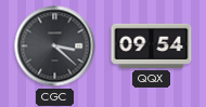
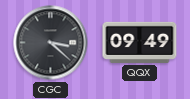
QQX: 09:54 -> 09:49 (140, 42)
